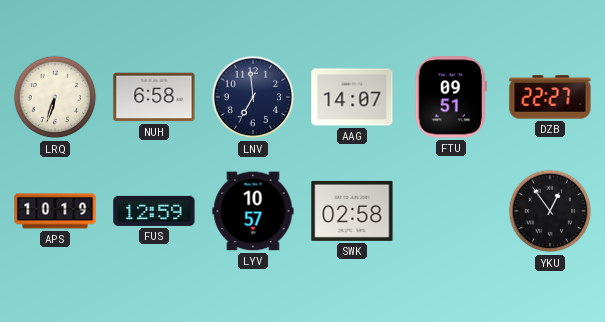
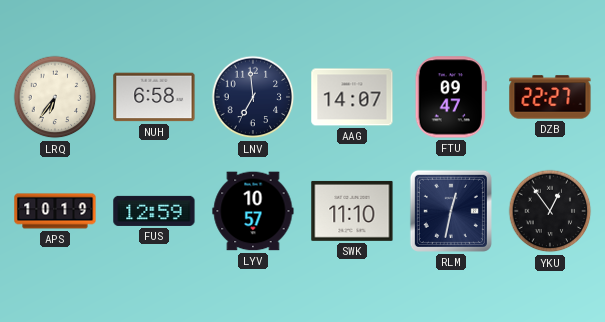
LRQ: 6:33 -> 6:36 (55, 97)
FTU: 09:51 -> 09:47 (451, 97)
SWK: 02:58 -> 11:10 (352, 211)
RLM: none -> 12:32 (451, 211)
